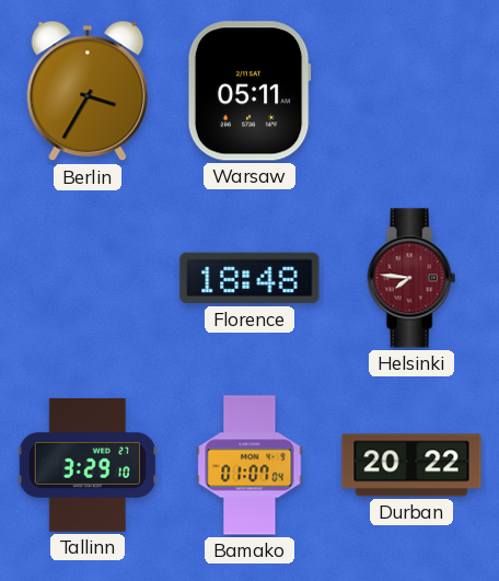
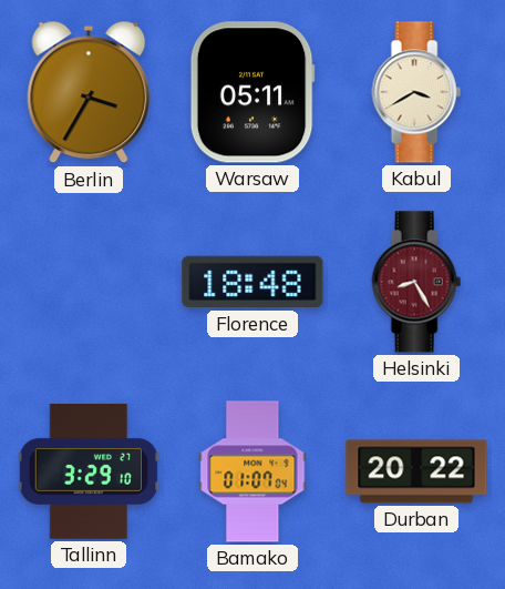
Kabul: none -> 3:40 (416, 92)
Helsinki: 7:46 -> 8:25 (416, 282)
